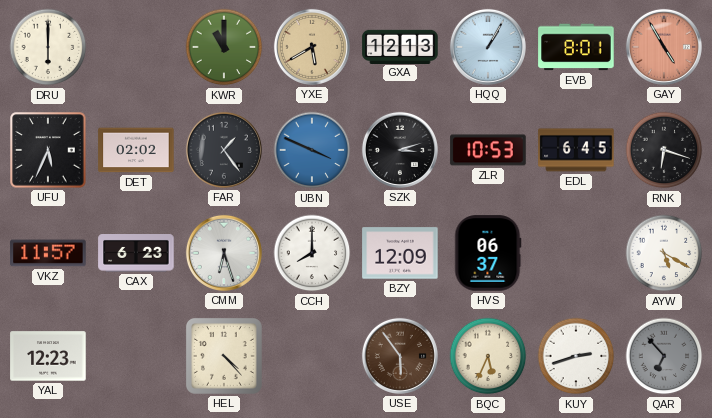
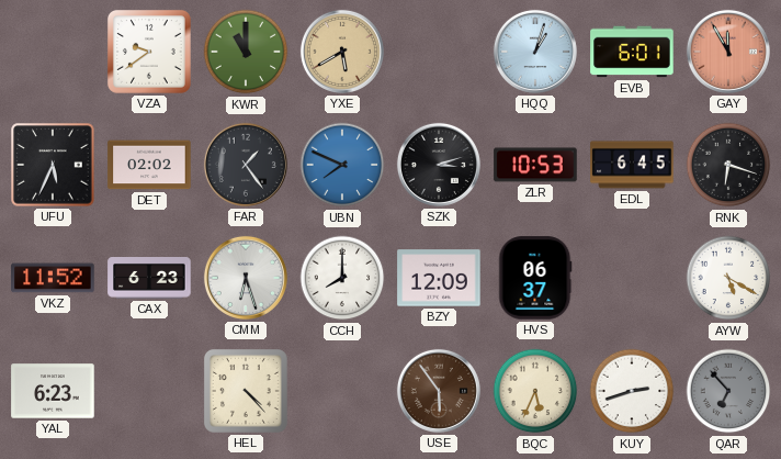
DRU: 6:00 -> none (48, 47)
VZA: none -> 9:39 (149, 52)
GXA: 12:13 -> none (400, 46)
HQQ: 1:05 -> 1:03 (535, 52)
EVB: 8:01 -> 6:01 (632, 52)
GAY: 4:55 -> 11:55 (728, 52)
UBN: 3:49 -> 7:49 (342, 165)
VKZ: 11:57 -> 11:52 (53, 278)
YAL: 12:23 -> 6:23 (53, 391)
